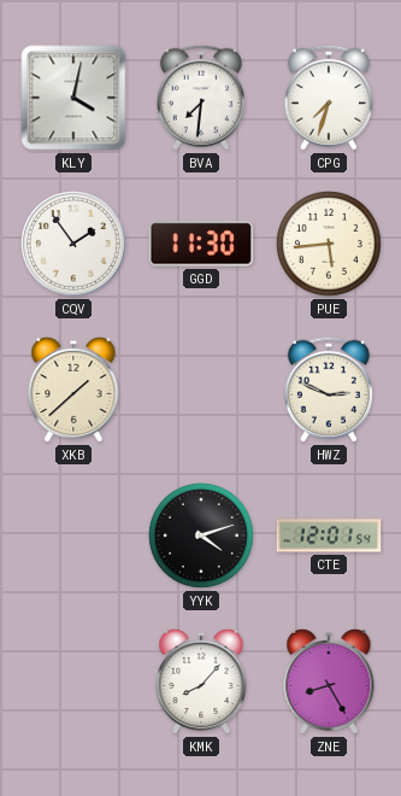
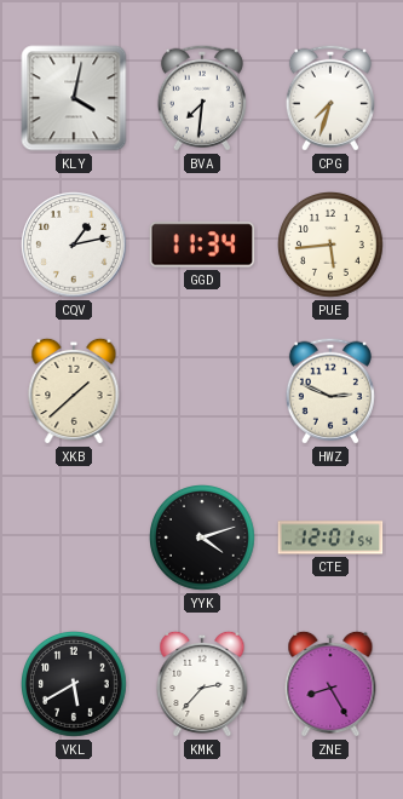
CQV: 1:54 -> 1:13 (74, 245)
GGD: 11:30 -> 11:34 (202, 245)
VKL: none -> 5:40 (75, 685)
KMK: 8:07 -> 2:37 (202, 684)
